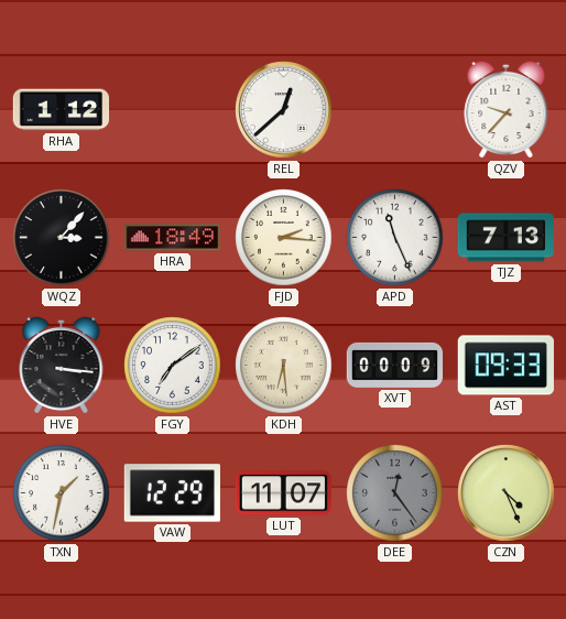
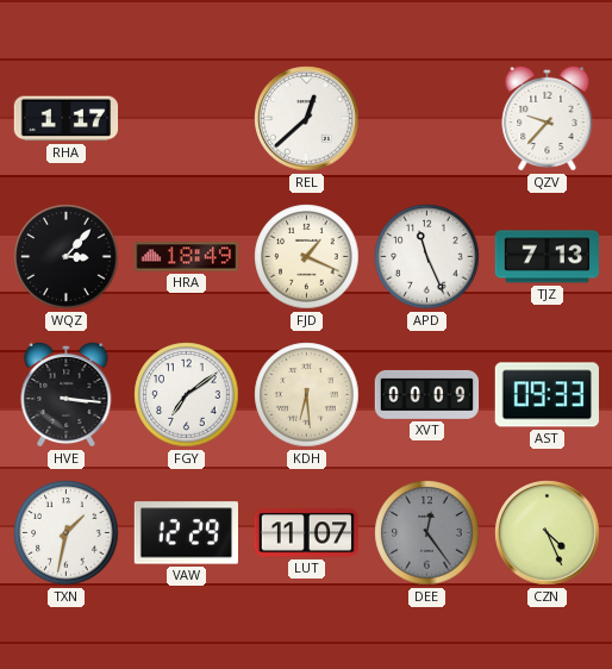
RHA: 1:12 -> 1:17 (67, 119)
FJD: 2:16 -> 1:19 (307, 257)
